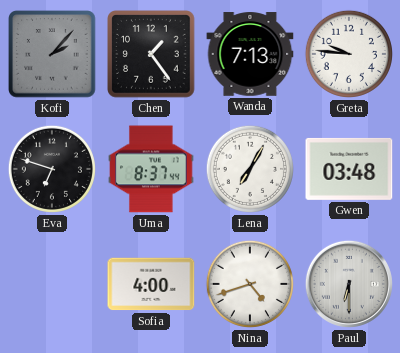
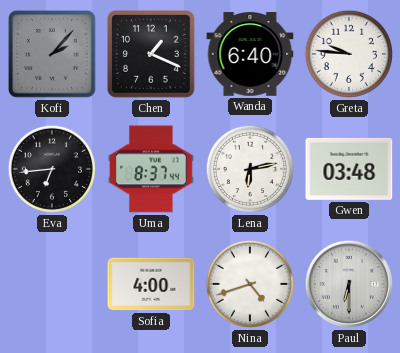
Chen: 1:24 -> 1:19 (151, 54)
Wanda: 7:13 -> 6:40 (250, 54)
Eva: 6:48 -> 6:44 (52, 169)
Lena: 7:05 -> 6:13 (250, 169)
